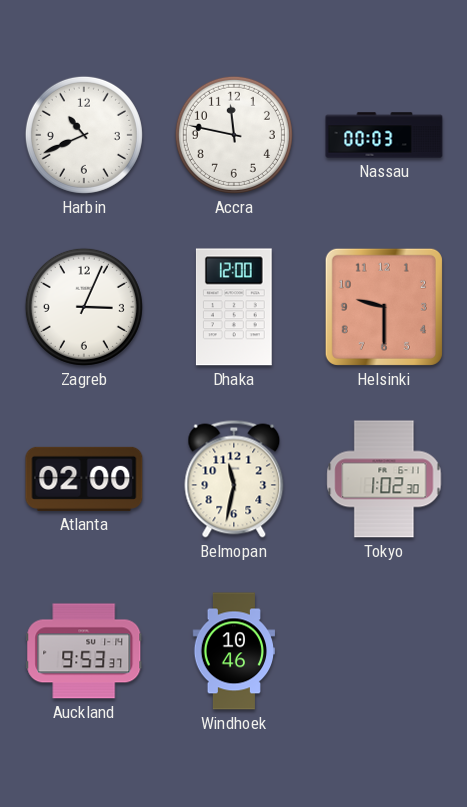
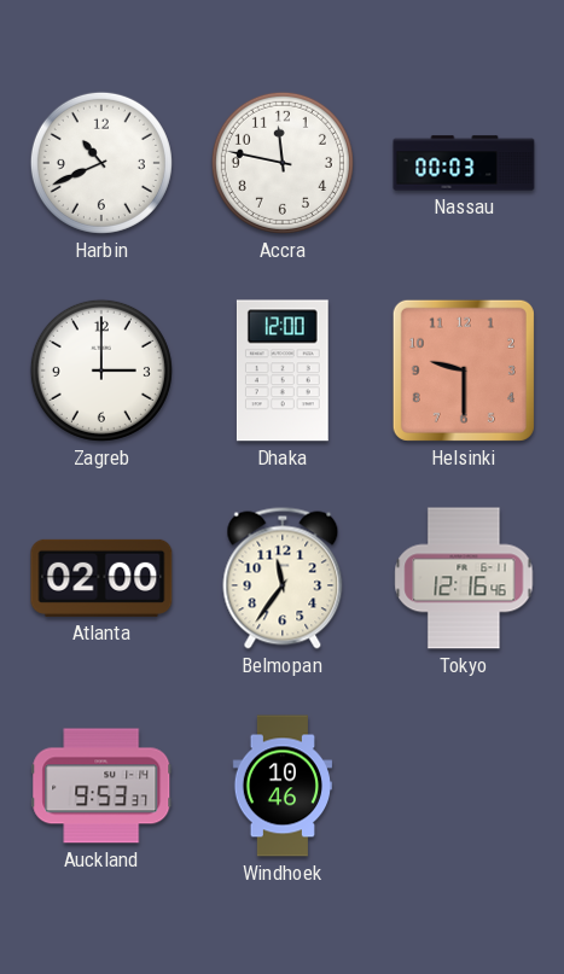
Zagreb: 3:04 -> 3:00 (101, 371)
Belmopan: 11:32 -> 11:36 (283, 578)
Tokyo: 1:02 -> 12:16 (464, 578)
